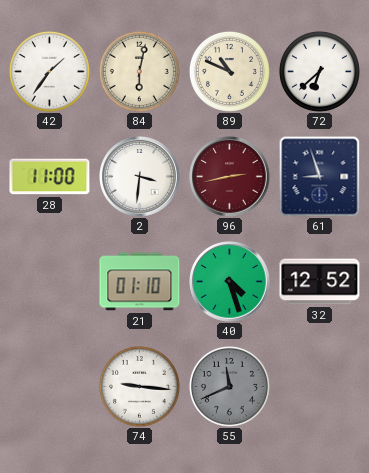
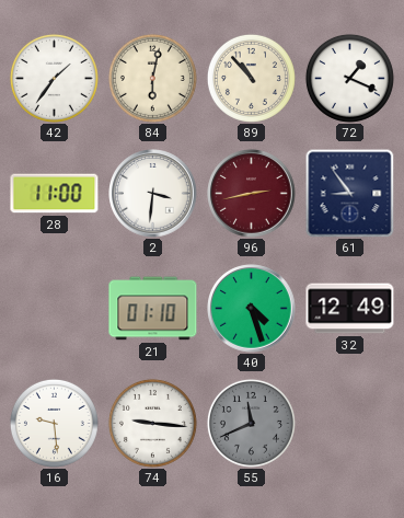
89: 10:49 -> 10:53 (251, 78)
72: 6:38 -> 1:19 (349, 78)
61: 8:57 -> 8:54 (349, 193)
32: 12:52 -> 12:49 (350, 309)
16: none -> 9:29 (54, 423)
